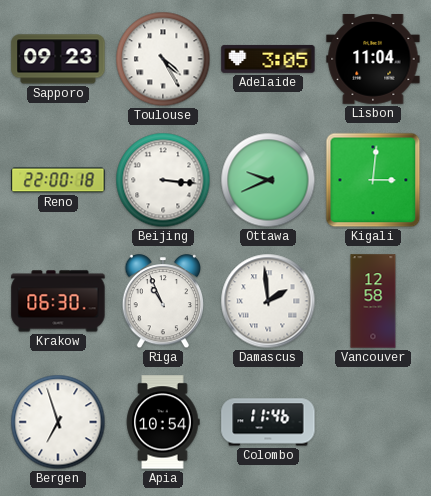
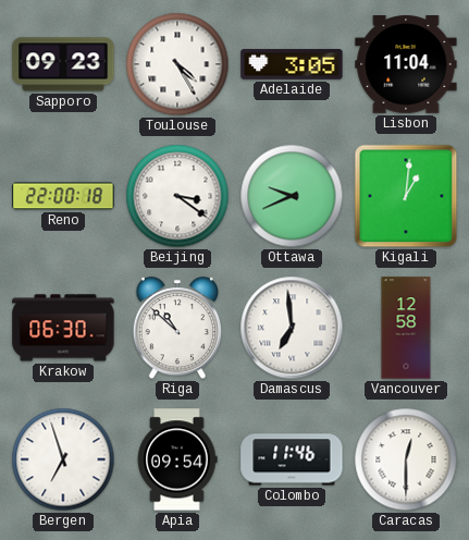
Beijing: 3:16 -> 3:21 (177, 196)
Kigali: 3:01 -> 1:01 (406, 196)
Riga: 10:56 -> 10:52 (176, 329)
Damascus: 1:59 -> 6:59 (292, 328)
Apia: 10:54 -> 09:54 (177, 459)
Caracas: none -> 12:30 (406, 459)
